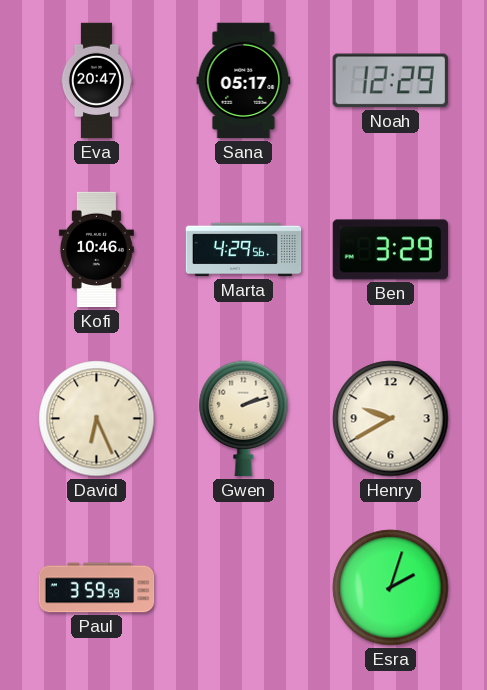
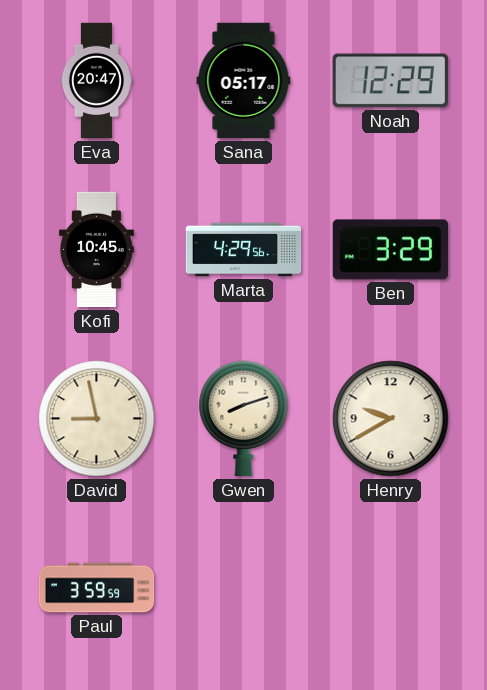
Kofi: 10:46 -> 10:45 (96, 250)
David: 6:26 -> 8:58 (97, 419)
Gwen: 2:12 -> 8:12 (244, 419)
Esra: 2:03 -> none (391, 588)
